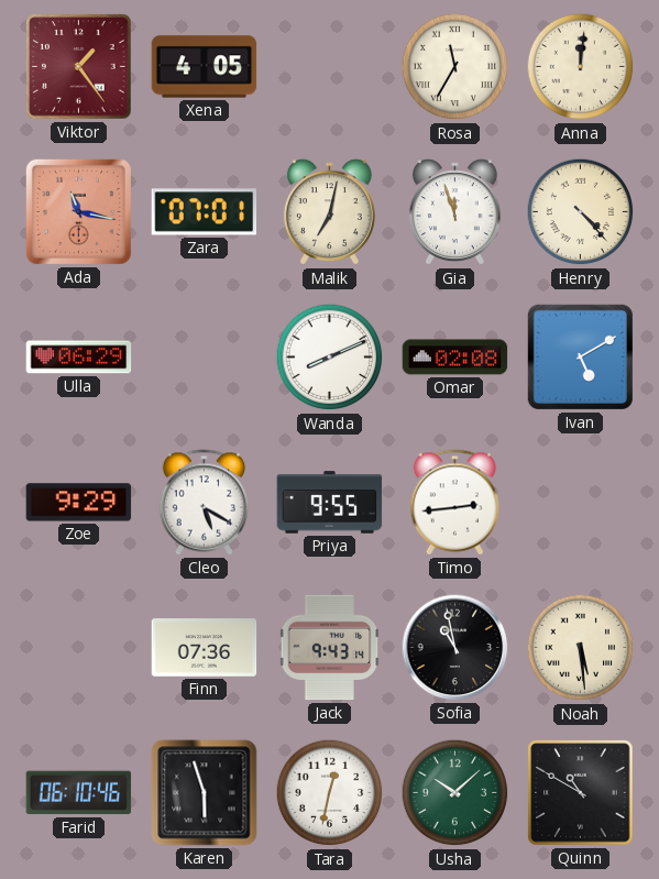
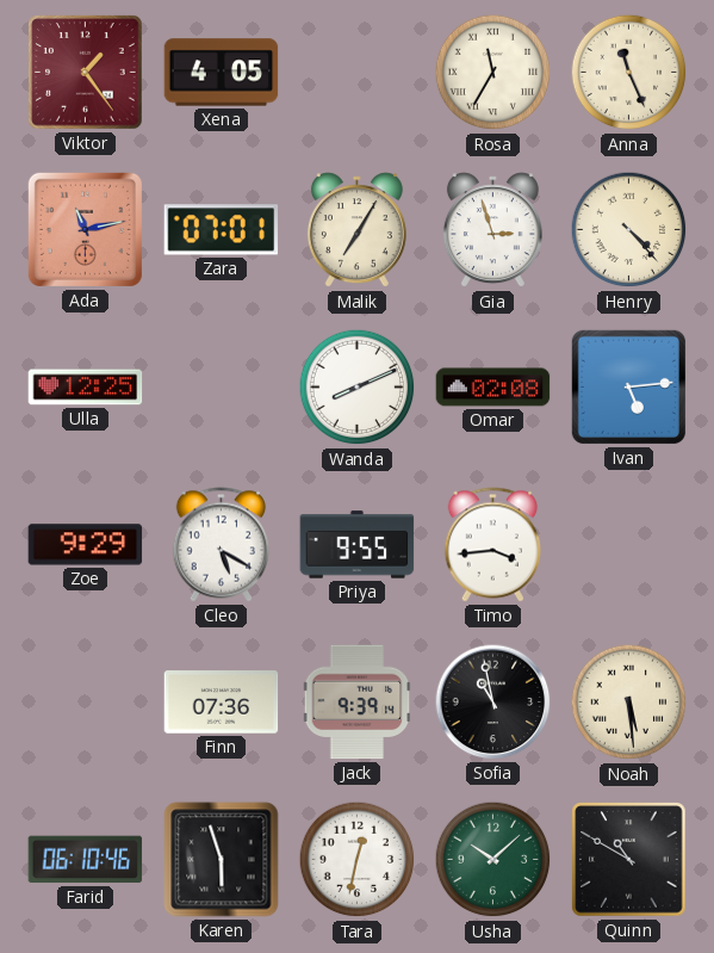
Anna: 12:01 -> 11:26 (629, 73)
Ada: 11:17 -> 11:13 (85, 229)
Malik: 7:02 -> 7:05 (356, 230)
Gia: 11:57 -> 2:57 (492, 230)
Ulla: 06:29 -> 12:25 (86, 388)
Ivan: 5:10 -> 5:14 (628, 386)
Timo: 2:44 -> 3:44 (493, 545)
Jack: 9:43 -> 9:39 (358, 703)
